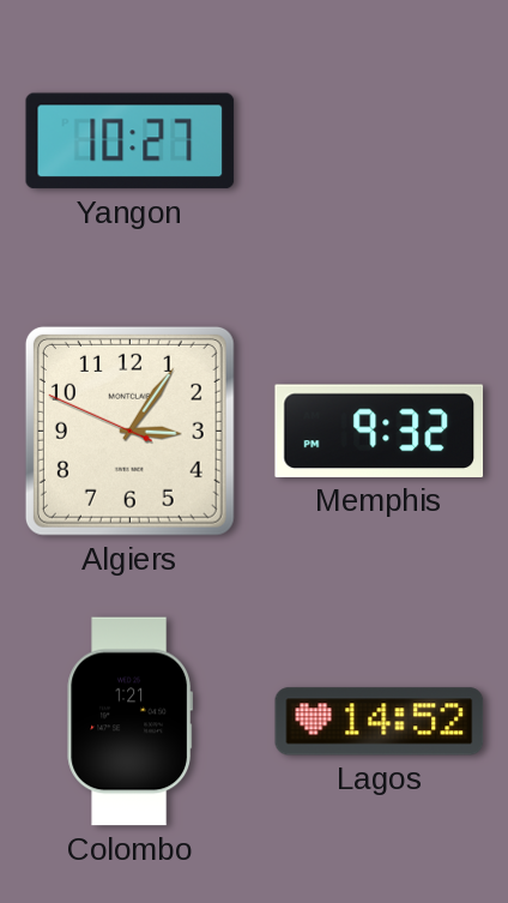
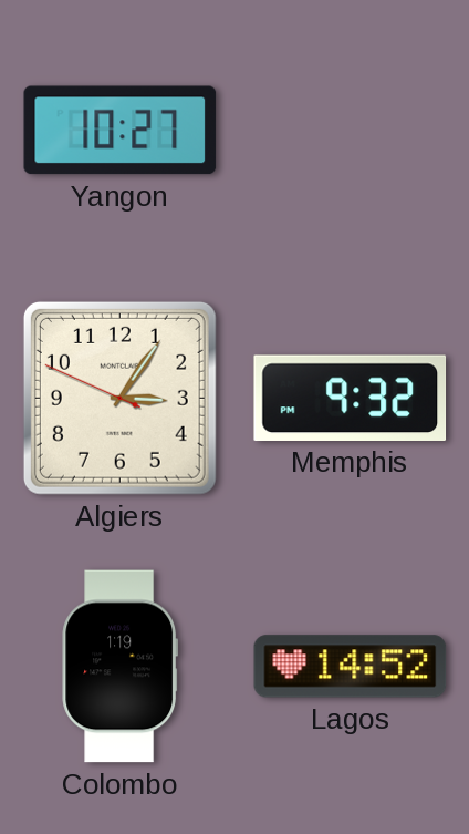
Colombo: 1:21 -> 1:19 (121, 667)
